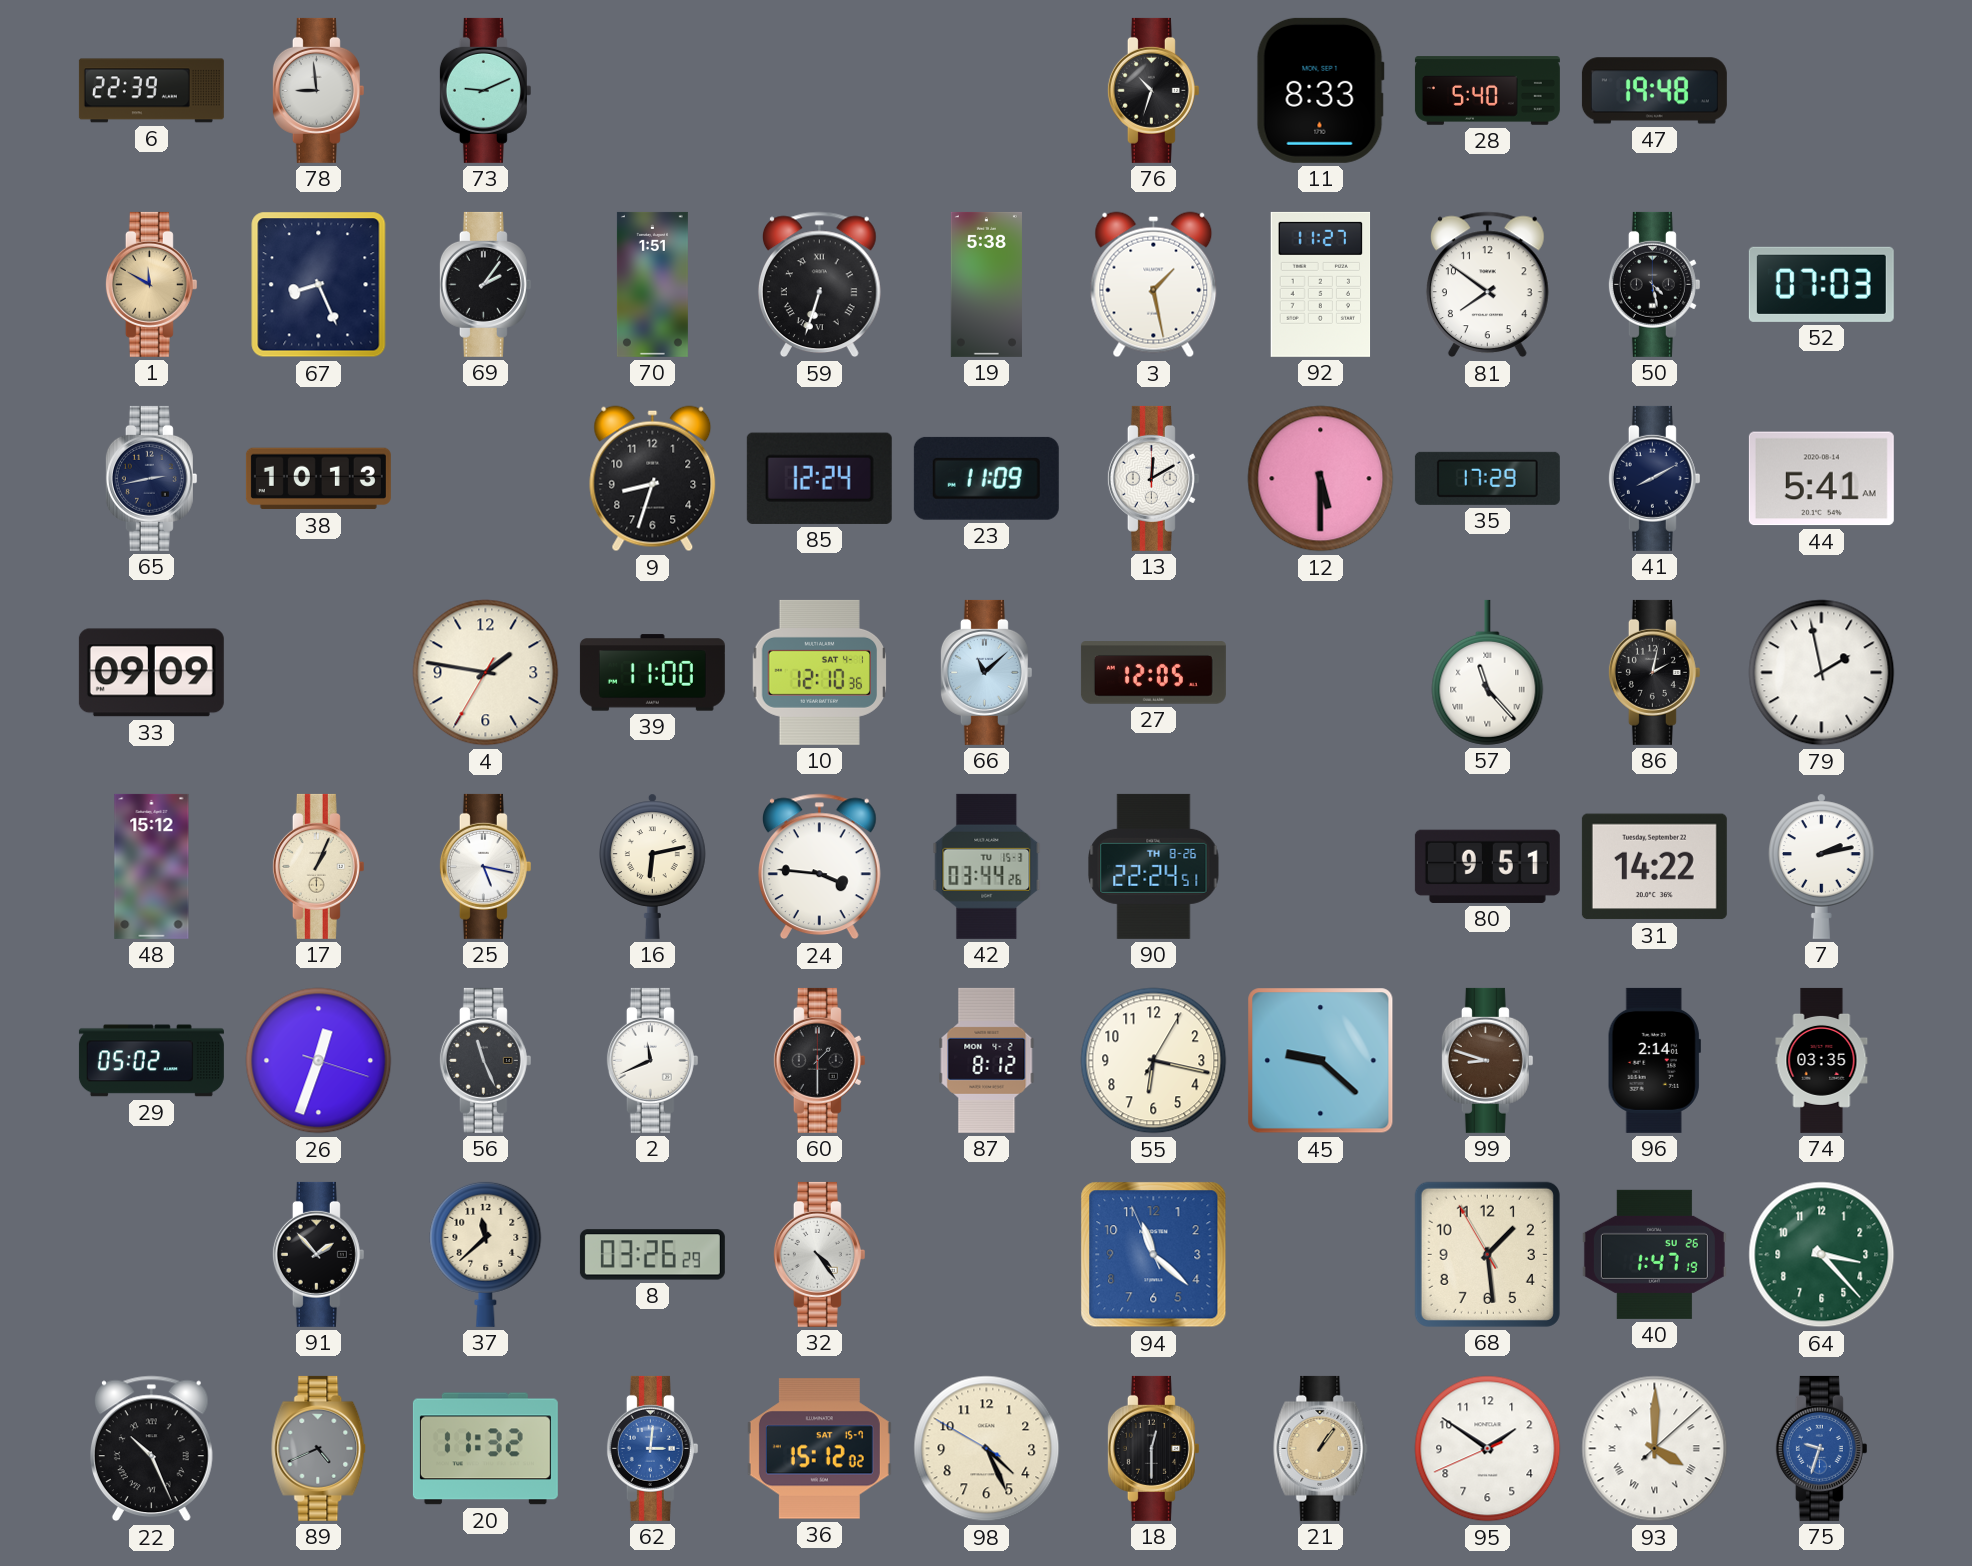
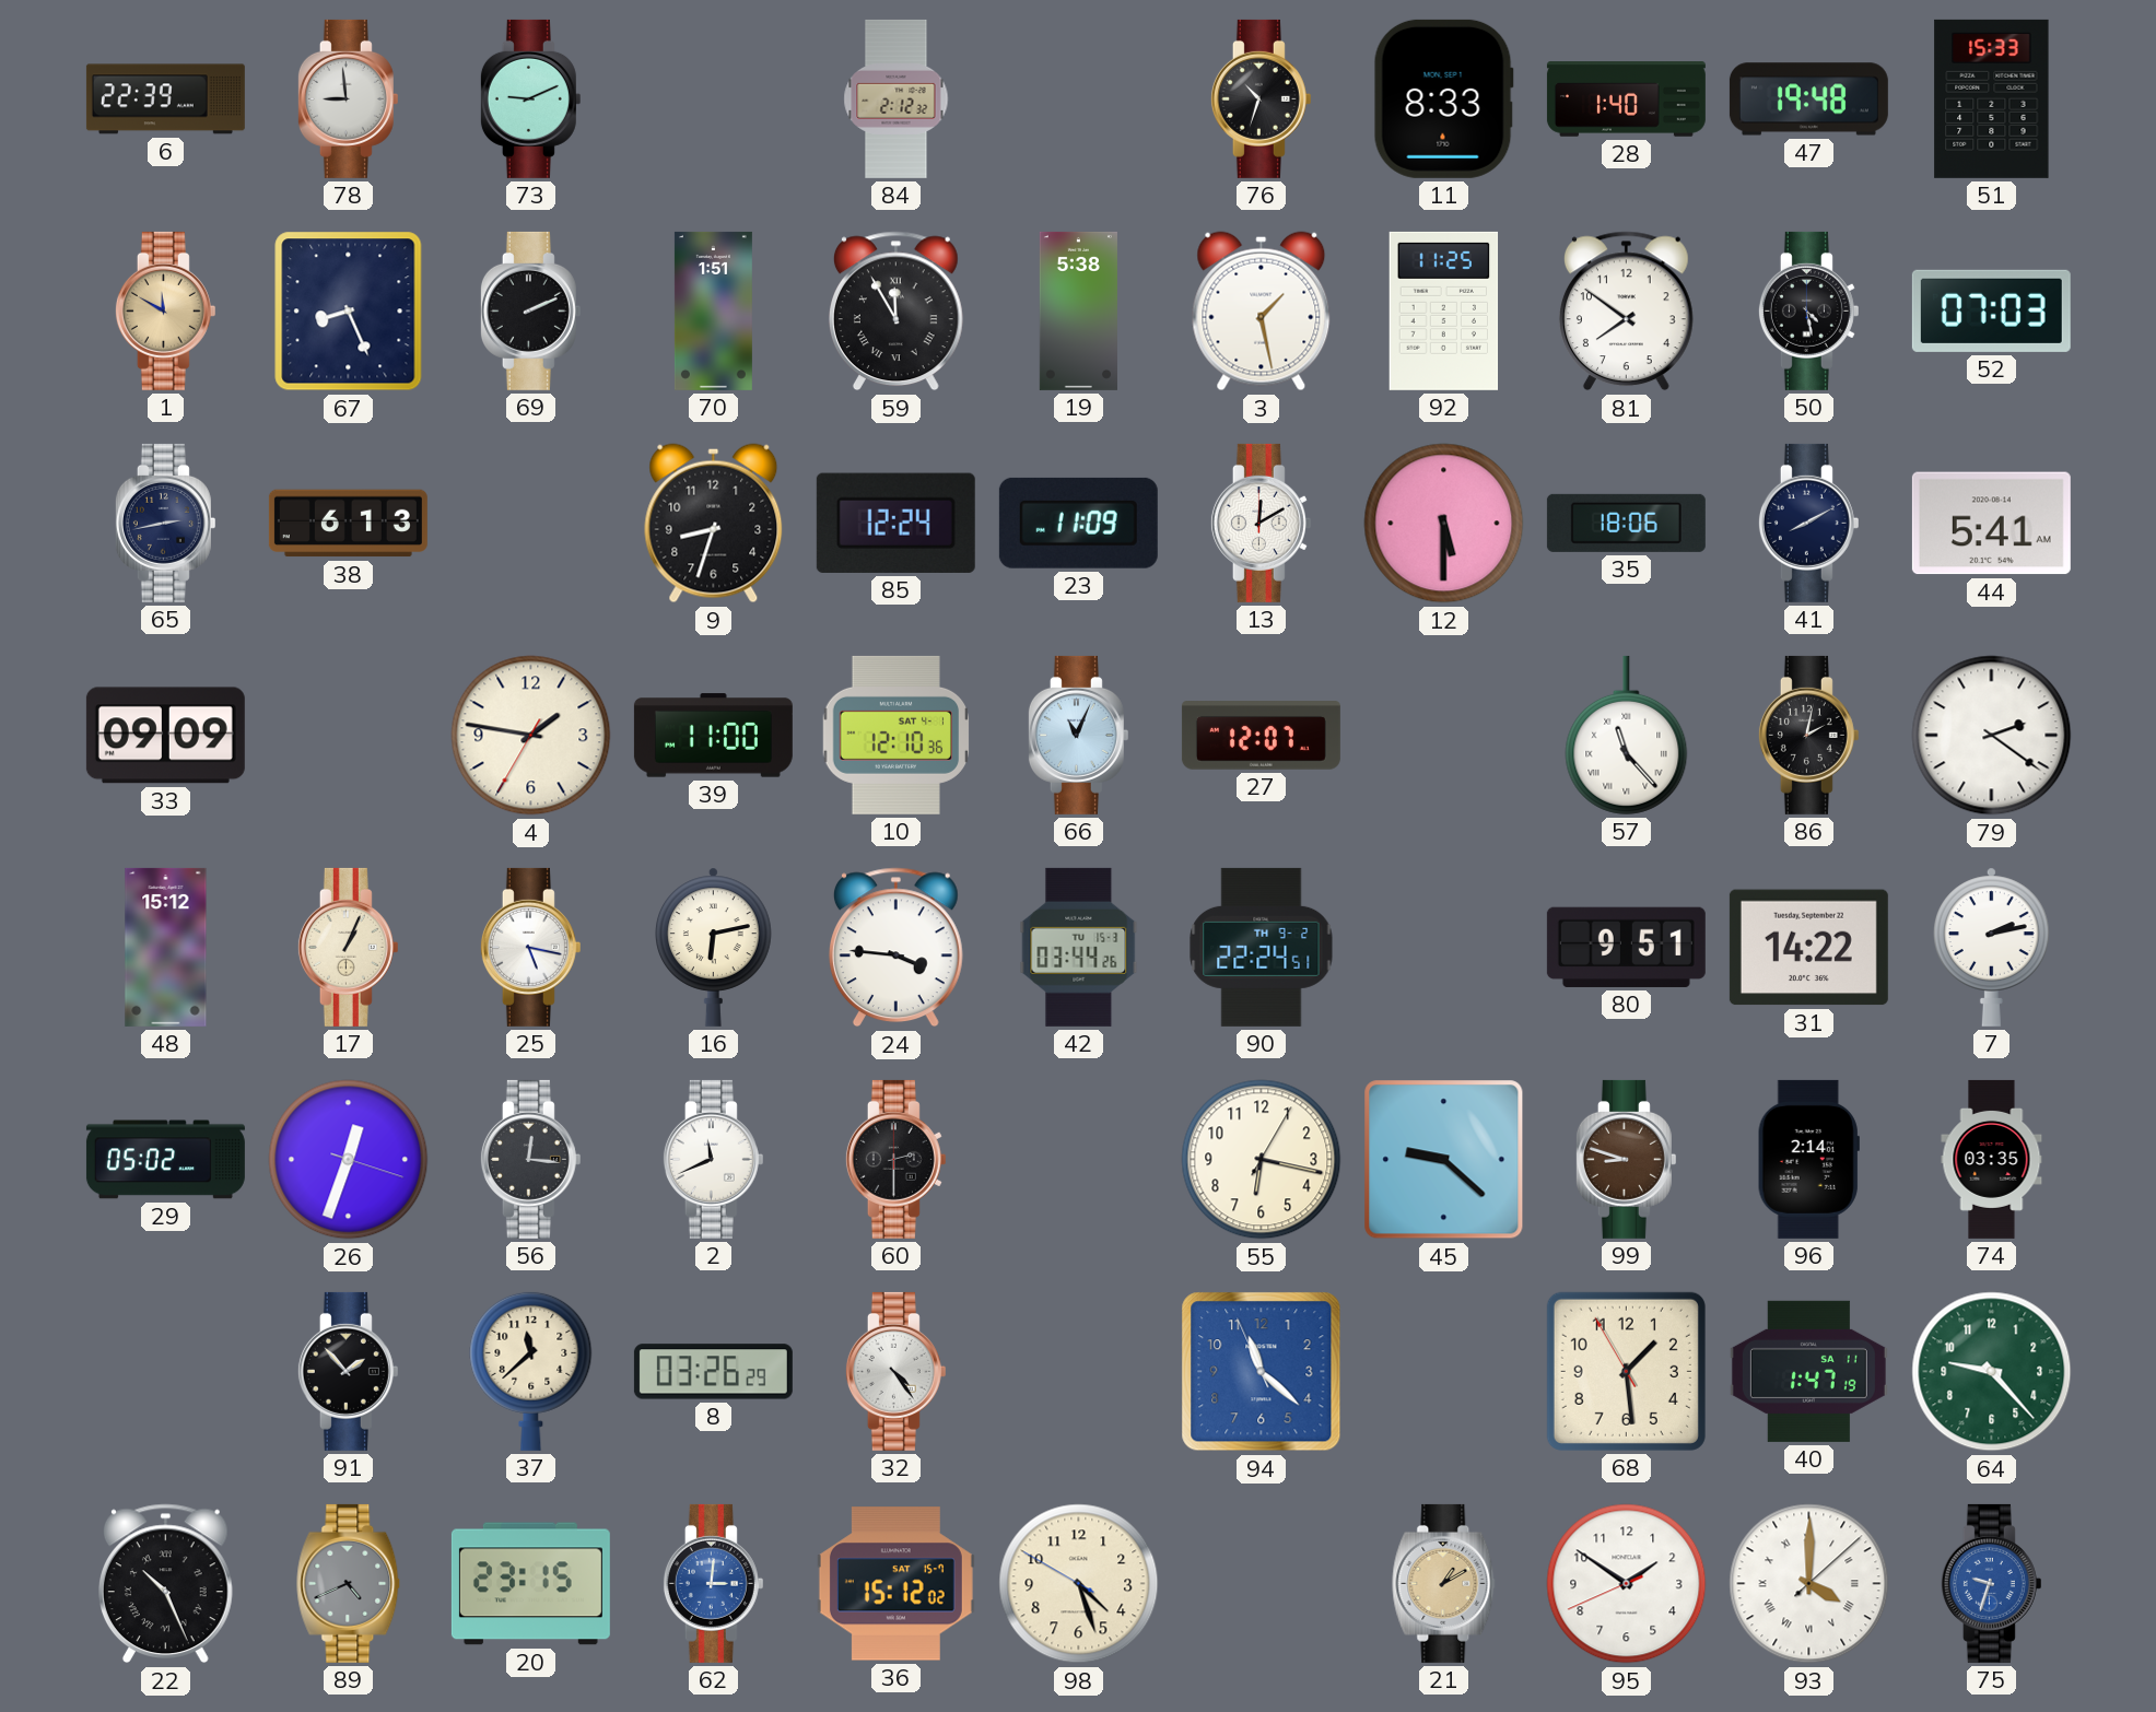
84: none -> 2:12 (897, 98)
28: 5:40 -> 1:40 (1626, 99)
51: none -> 15:33 (1992, 98)
69: 2:06 -> 2:11 (530, 310)
59: 6:33 -> 11:55 (895, 312)
92: 11:27 -> 11:25 (1444, 310)
38: 10:13 -> 6:13 (348, 524)
35: 17:29 -> 18:06 (1626, 523)
66: 11:08 -> 11:04 (1078, 735)
27: 12:05 -> 12:07 (1261, 736)
79: 1:58 -> 2:21 (1992, 736)
90 date: TH 8-26 -> TH 9-2 (1262, 947)
56: 11:26 -> 12:16 (530, 1159)
60: 1:30 -> 2:30 (895, 1159)
87: 8:12 -> none (987, 1060)
40 date: SU 26 -> SA 11 (1808, 1371)
64: 3:23 -> 9:23 (1992, 1372)
20: 11:32 -> 23:15 (530, 1584)
98: 4:25 -> 4:26 (1079, 1584)
18: 12:30 -> none (1153, 1448)
21: 1:06 -> 1:10 (1444, 1583)
